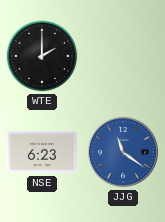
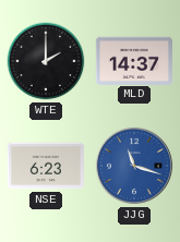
MLD: none -> 14:37 (134, 60)
JJG: 11:21 -> 11:18 (134, 166)
